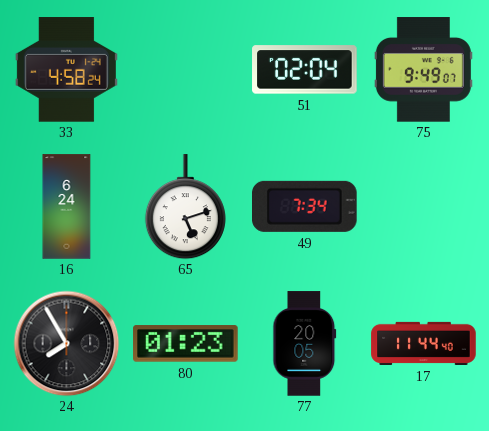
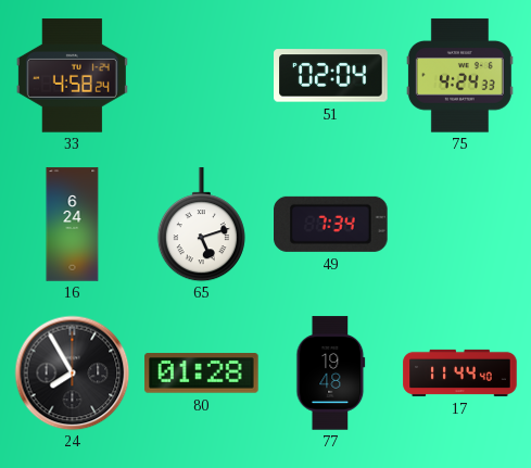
75: 9:49 -> 4:24 (459, 76)
80: 01:23 -> 01:28 (202, 374)
77: 20:05 -> 19:48 (331, 374)
